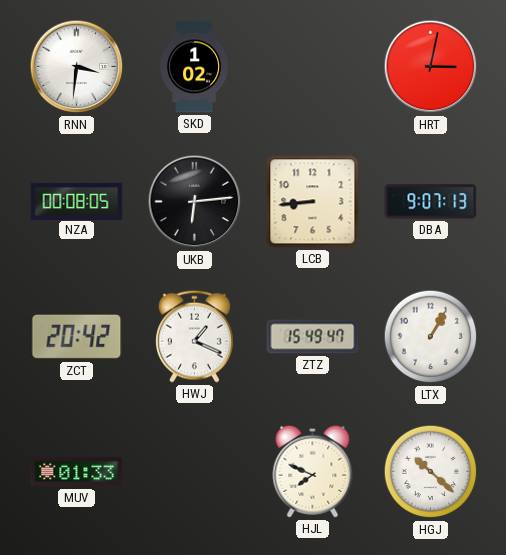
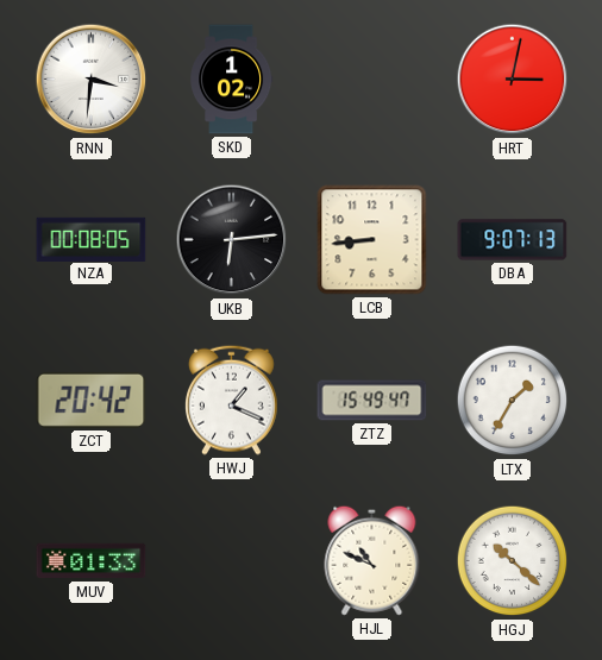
LTX: 1:05 -> 1:35 (513, 401)
HJL: 7:49 -> 10:49 (372, 560)
